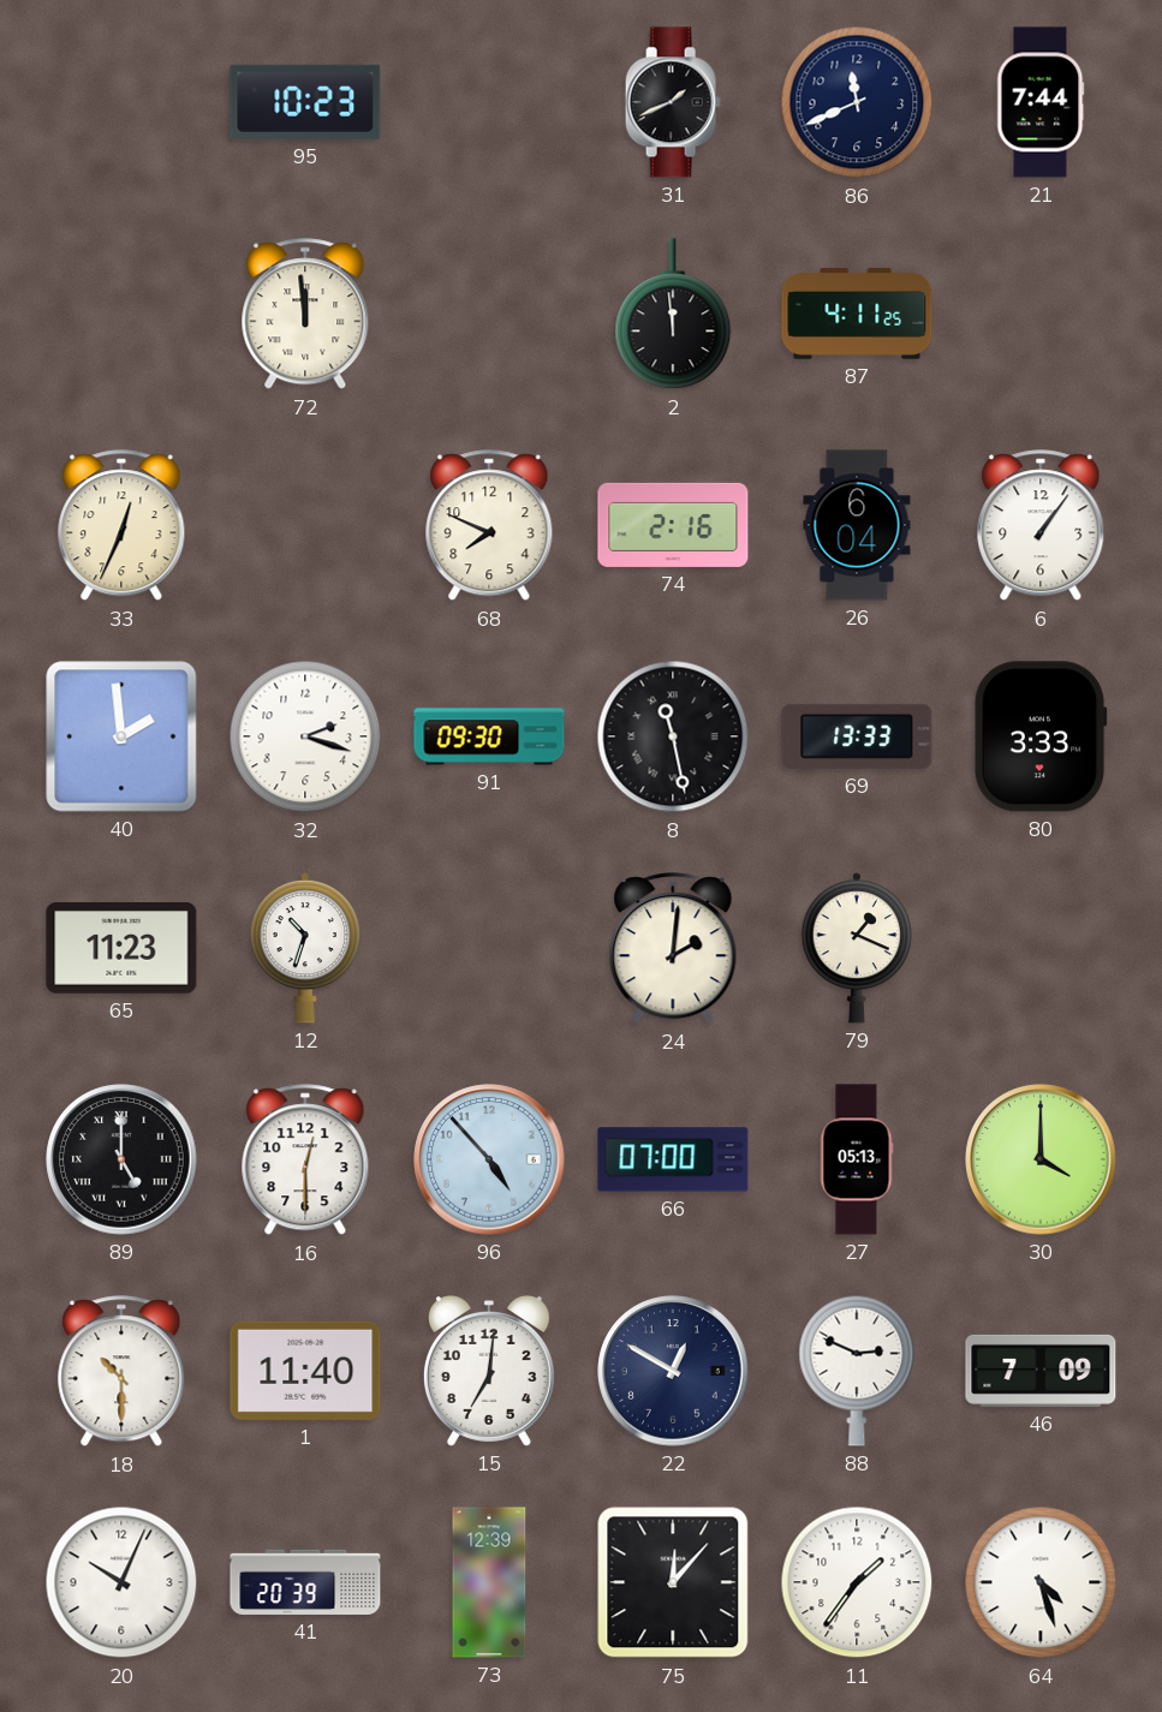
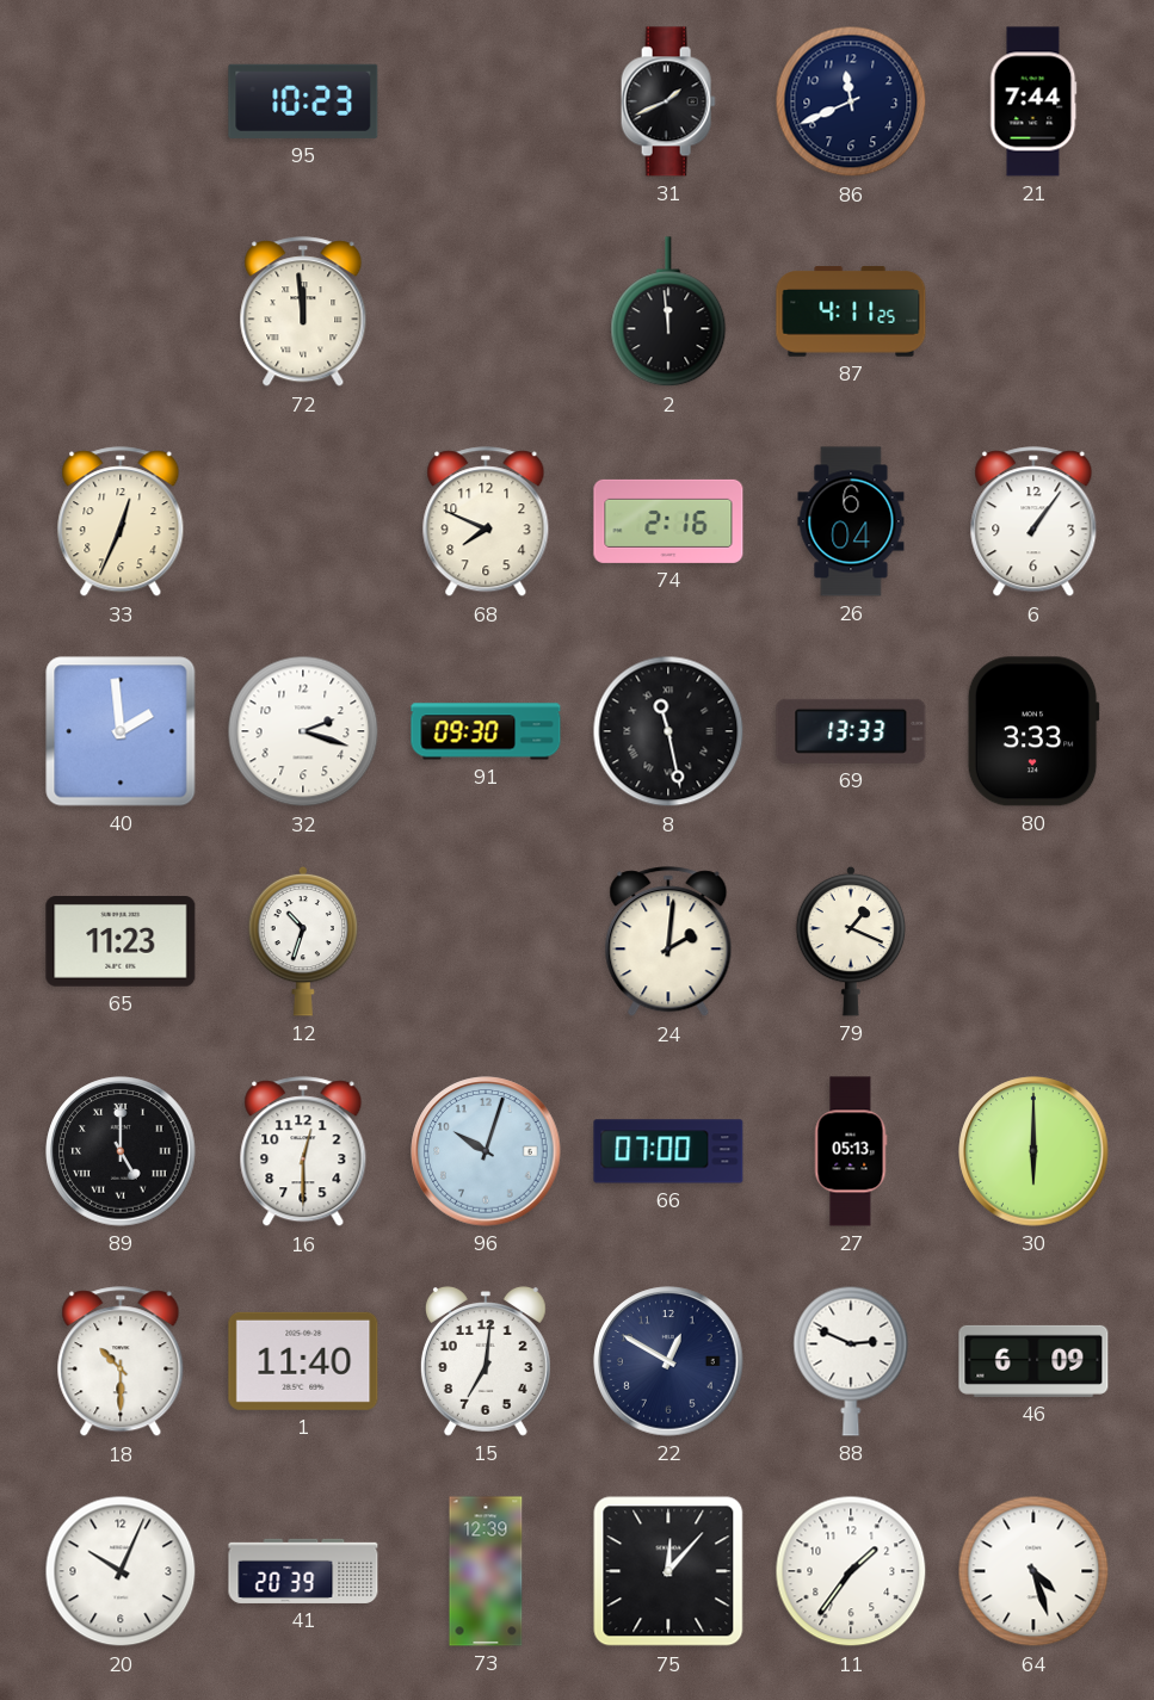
96: 4:53 -> 10:03 (486, 1151)
30: 4:00 -> 6:00 (1033, 1151)
46: 7:09 -> 6:09 (1033, 1361)
